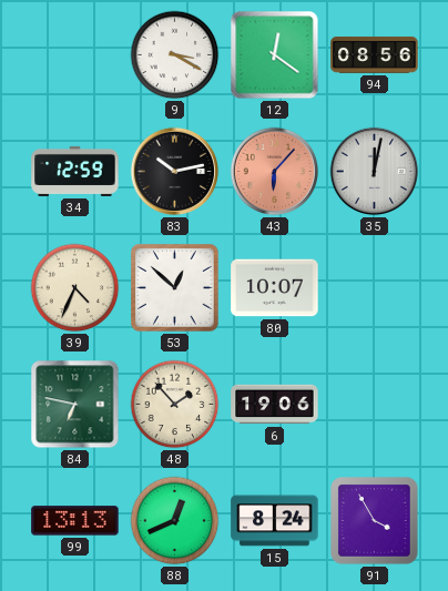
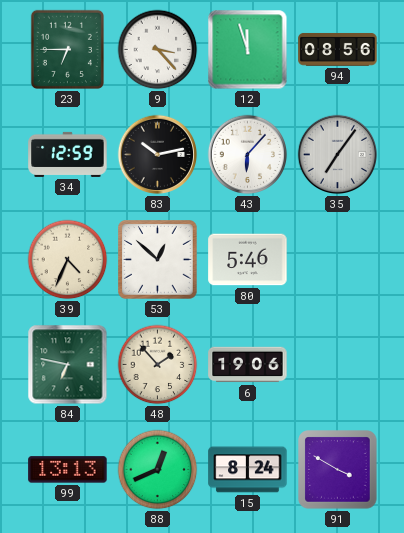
23: none -> 6:45 (67, 49)
9: 3:20 -> 3:23 (158, 50)
12: 12:21 -> 11:57 (248, 50)
43 dial: salmon -> white (248, 155)
35: 12:02 -> 7:06 (338, 155)
80: 10:07 -> 5:46 (248, 260)
91: 3:55 -> 3:50 (338, 470)
